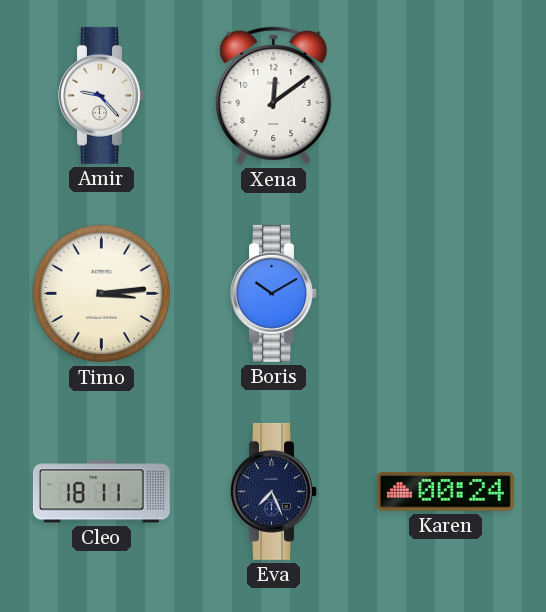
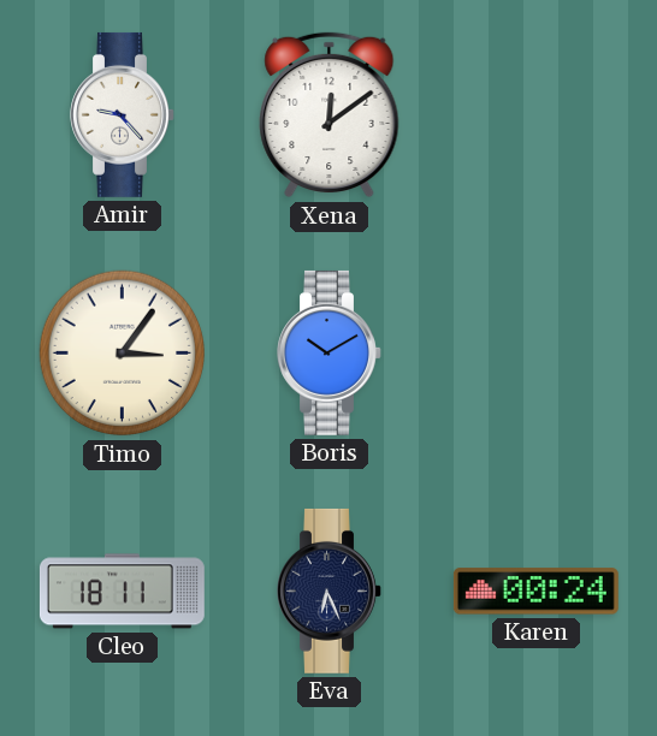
Timo: 3:14 -> 3:06 (123, 354)
Eva: 7:26 -> 6:26 (330, 590)
